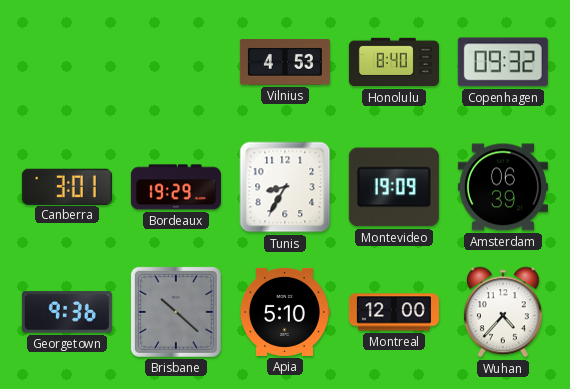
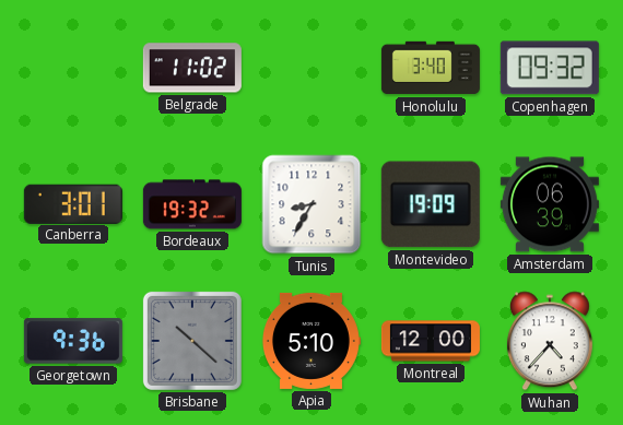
Belgrade: none -> 11:02 (192, 68)
Vilnius: 4:53 -> none (285, 62)
Honolulu: 8:40 -> 3:40 (431, 68)
Bordeaux: 19:29 -> 19:32 (192, 204)
